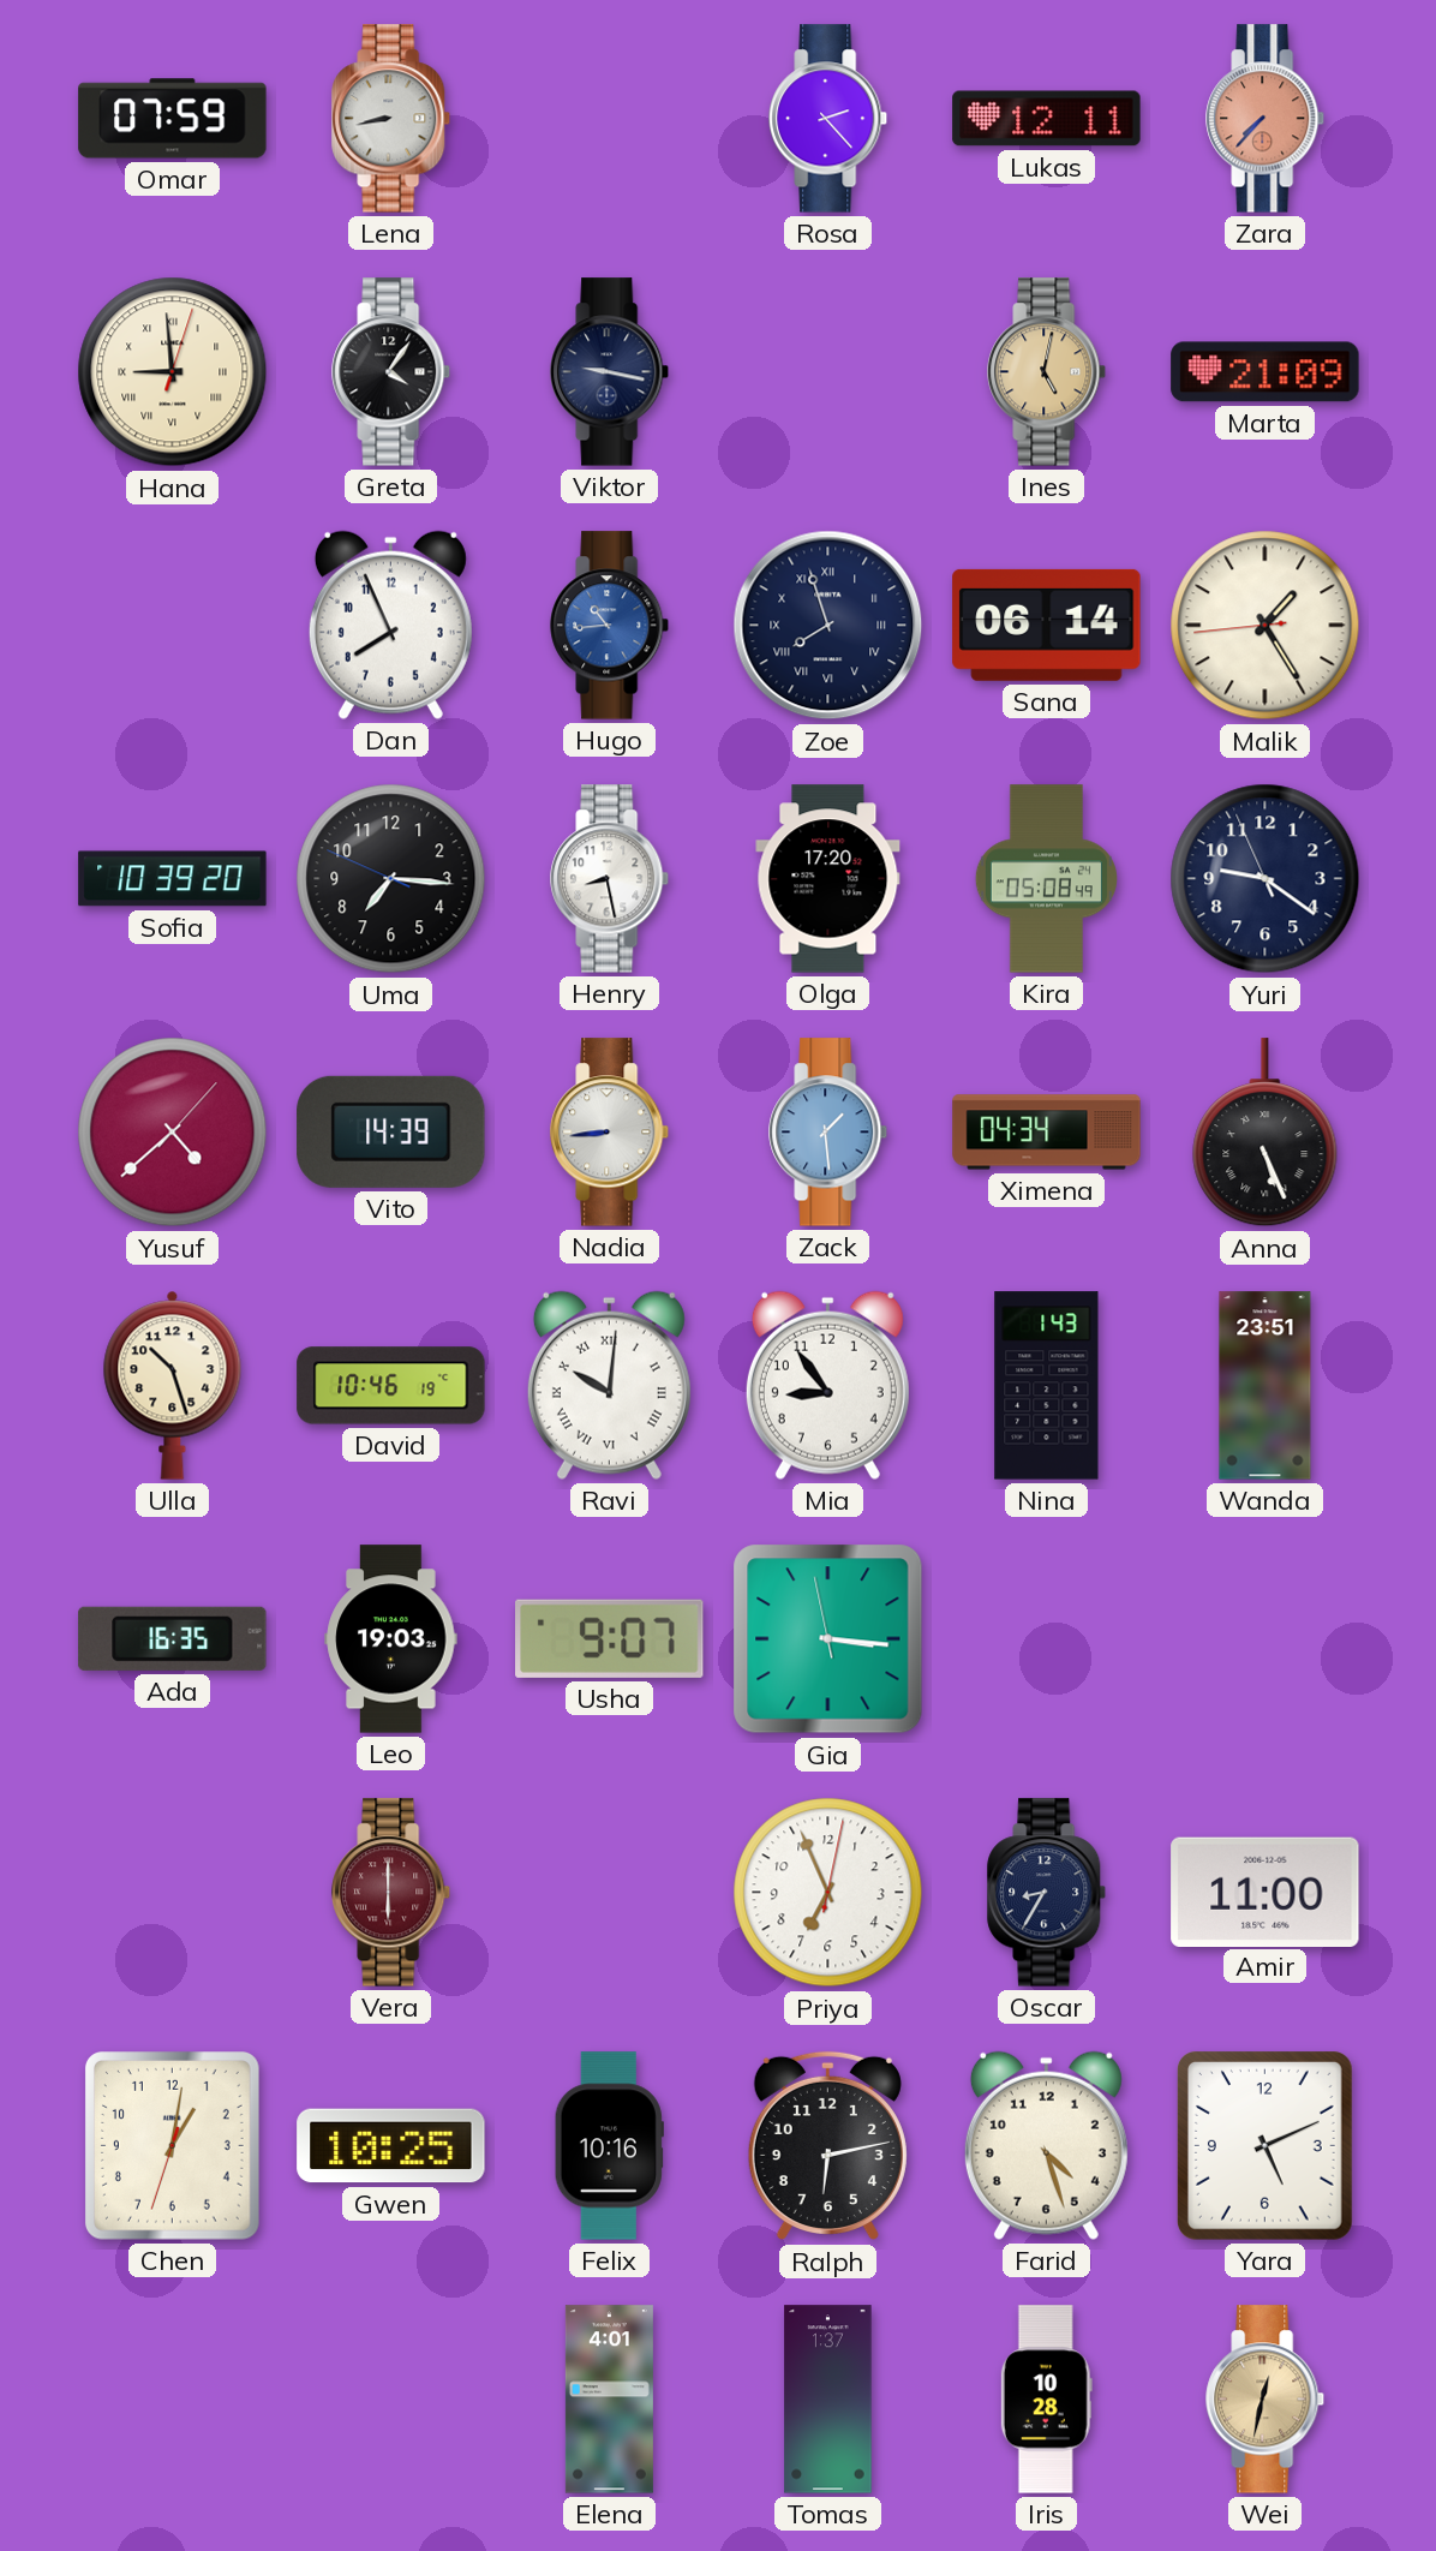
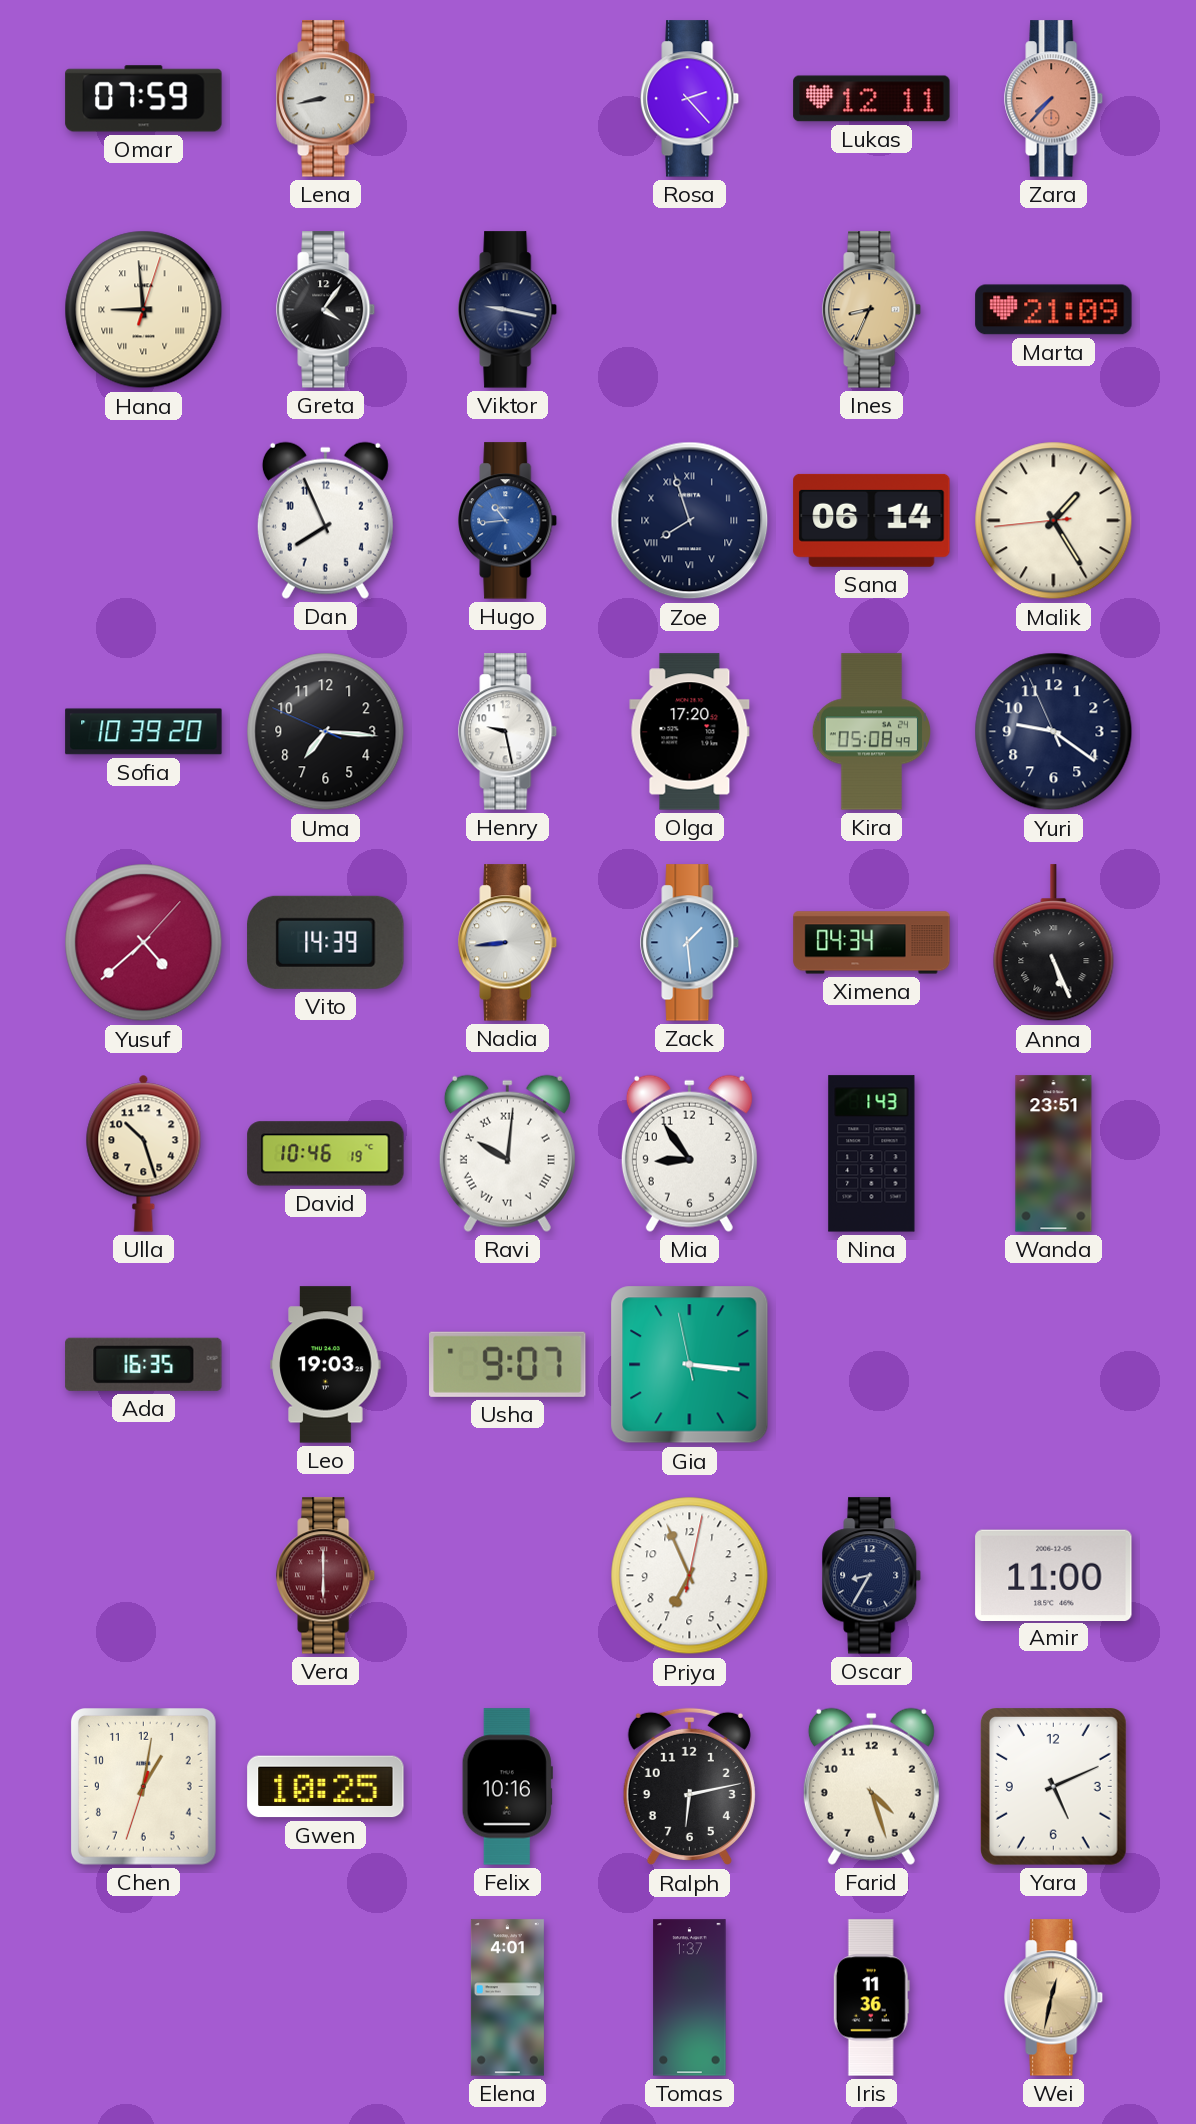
Ines: 5:02 -> 8:34 (872, 310)
Henry: 8:28 -> 9:28 (508, 732)
Iris: 10:28 -> 11:36 (871, 1998)
